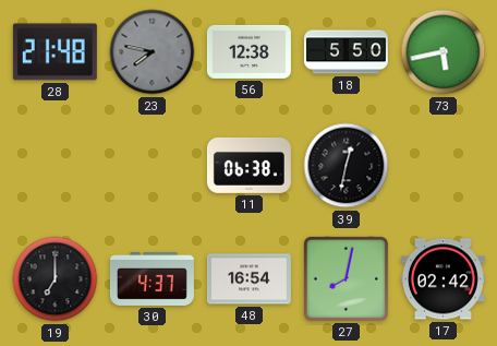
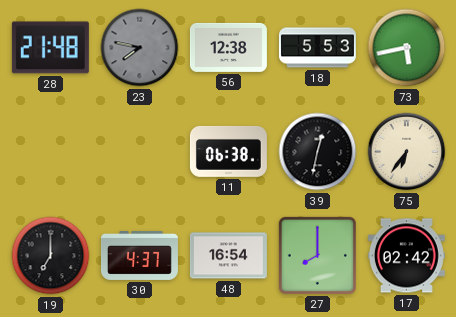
18: 5:50 -> 5:53 (317, 48)
75: none -> 6:36 (407, 152)
27: 8:02 -> 8:00 (317, 255)
